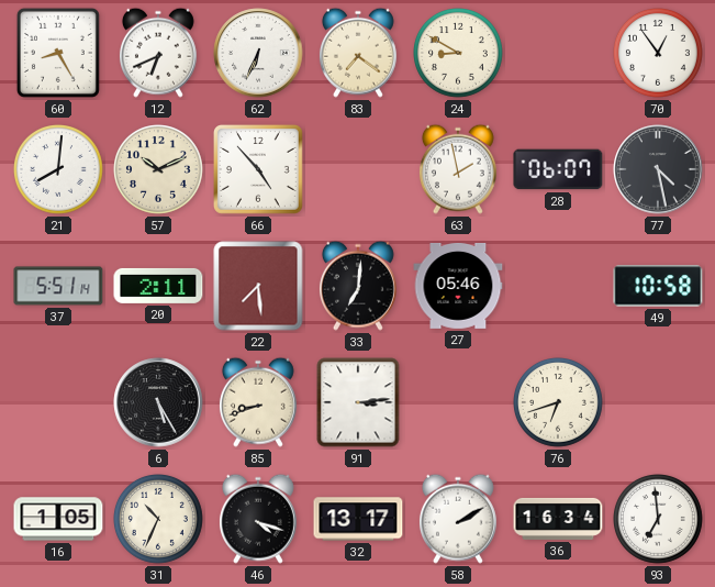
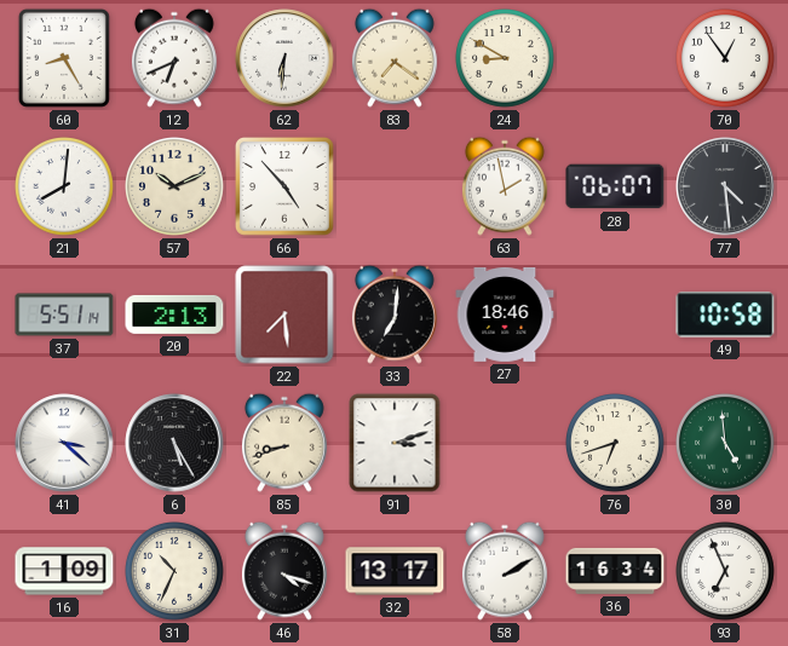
62: 6:34 -> 6:31 (284, 58)
77: 4:28 -> 4:29 (725, 186)
20: 2:11 -> 2:13 (174, 315)
27: 05:46 -> 18:46 (505, 316)
41: none -> 3:22 (64, 443)
91: 3:14 -> 3:12 (395, 443)
30: none -> 4:59 (726, 444)
16: 1:05 -> 1:09 (64, 571)
93: 6:59 -> 6:56 (726, 572)
